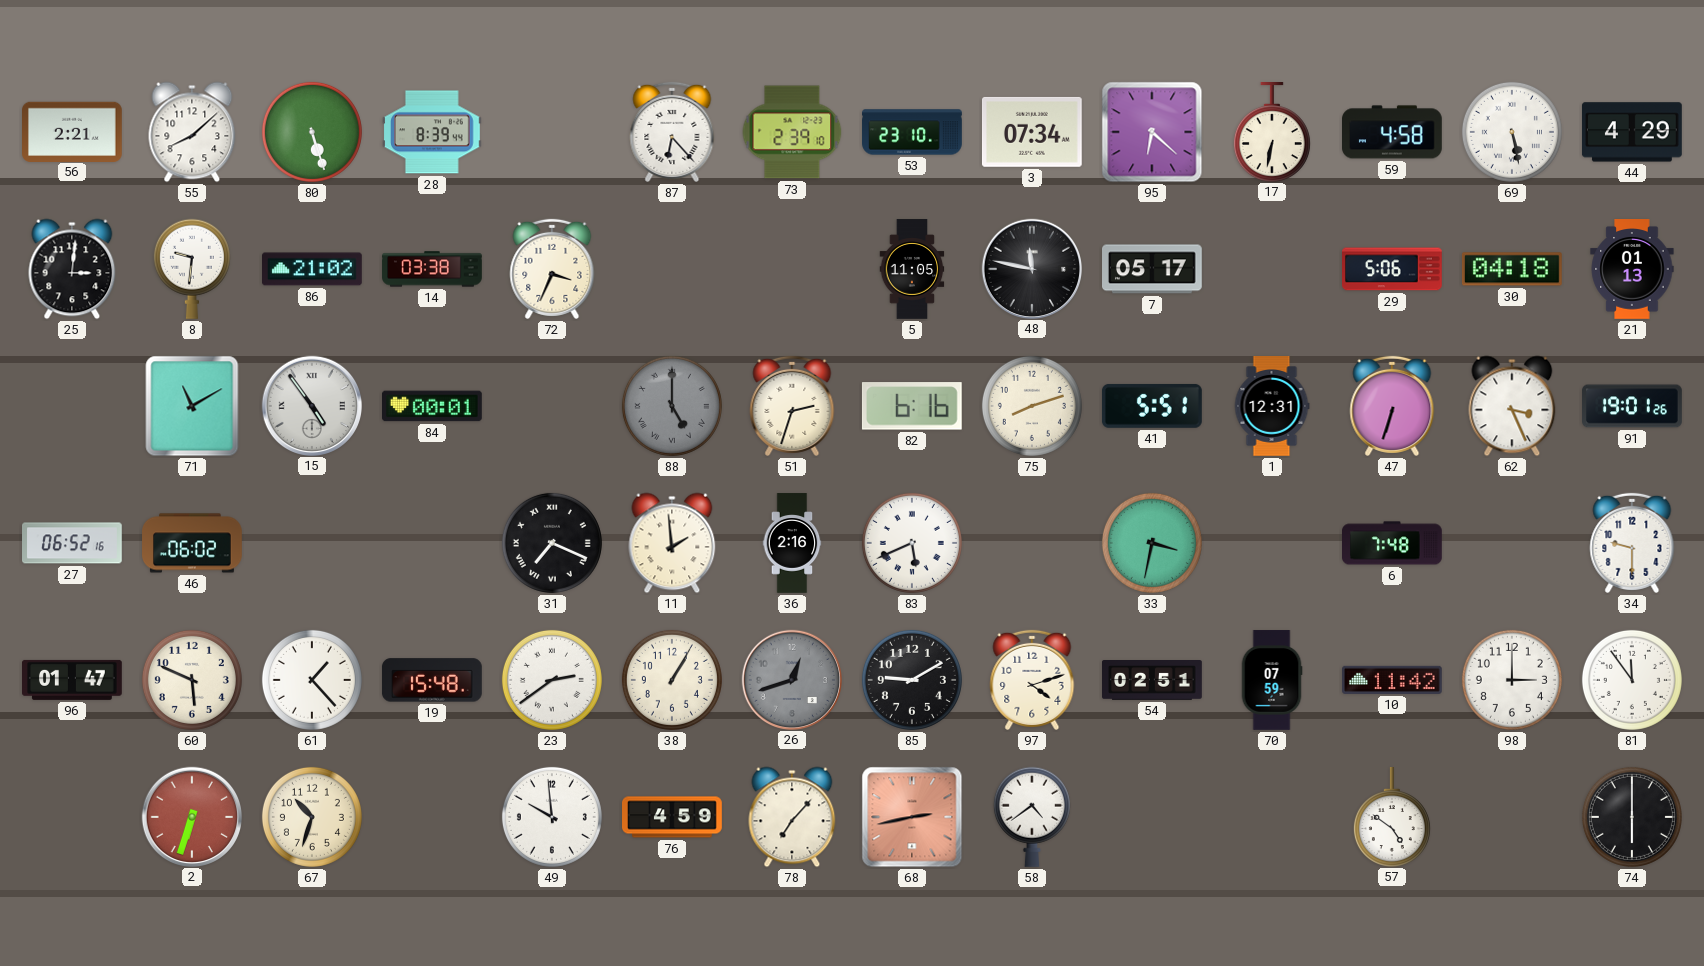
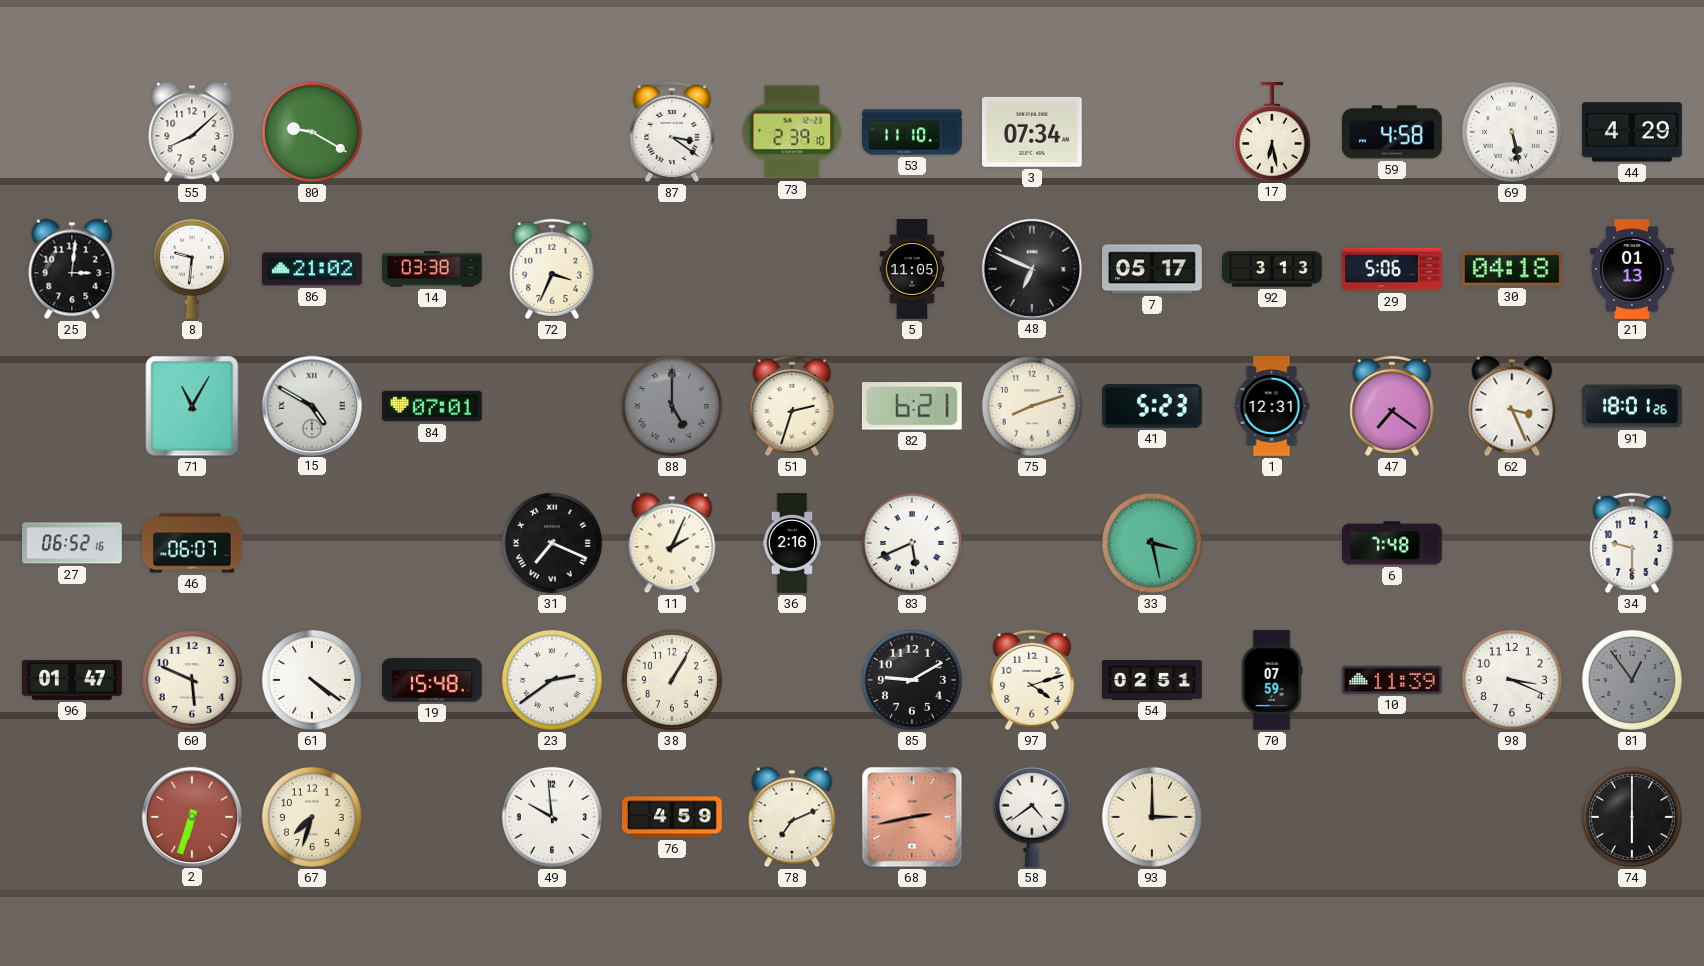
56: 2:21 -> none (73, 131)
80: 5:27 -> 9:20 (312, 132)
28: 8:39 -> none (432, 132)
87: 6:23 -> 3:21 (672, 132)
53: 23:10 -> 11:10 (912, 132)
95: 6:22 -> none (1152, 132)
17: 6:32 -> 6:28 (1272, 132)
48: 11:47 -> 6:49 (1031, 268)
92: none -> 3:13 (1272, 269)
71: 11:10 -> 11:05 (192, 406)
15: 4:54 -> 4:50 (311, 405)
84: 00:01 -> 07:01 (433, 406)
82: 6:16 -> 6:21 (912, 406)
41: 5:51 -> 5:23 (1152, 406)
47: 6:33 -> 7:21 (1392, 406)
91: 19:01 -> 18:01 (1632, 406)
46: 06:02 -> 06:07 (192, 543)
11: 1:59 -> 2:04 (672, 543)
33: 3:32 -> 3:28 (1152, 543)
61: 1:23 -> 4:21 (312, 680)
26: 12:42 -> none (791, 679)
10: 11:42 -> 11:39 (1393, 680)
98: 3:00 -> 3:19 (1512, 680)
81: 11:54 -> 12:54 (1632, 680)
81 dial: white -> grey (1632, 680)
67: 10:33 -> 7:33 (312, 817)
78: 7:07 -> 7:11 (792, 817)
93: none -> 3:00 (1152, 817)
57: 4:51 -> none (1392, 817)
